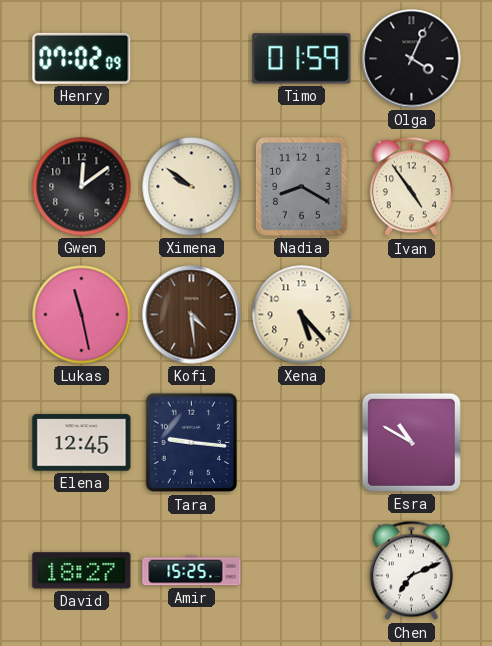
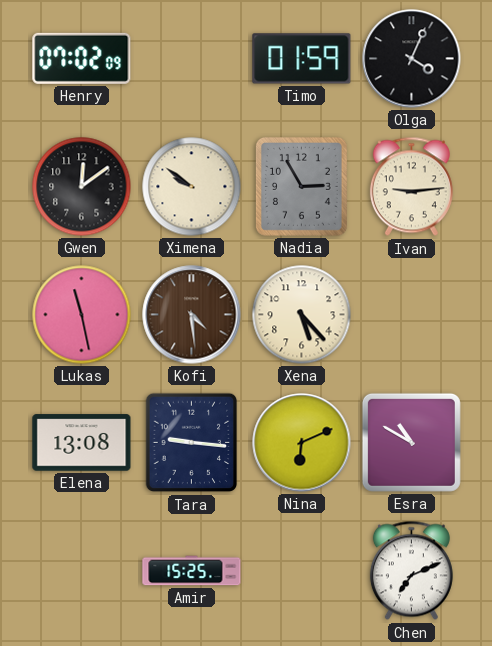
Nadia: 8:20 -> 2:55 (301, 186)
Ivan: 4:54 -> 9:14 (411, 187)
Elena: 12:45 -> 13:08 (82, 443)
Nina: none -> 6:11 (302, 443)
David: 18:27 -> none (82, 571)
